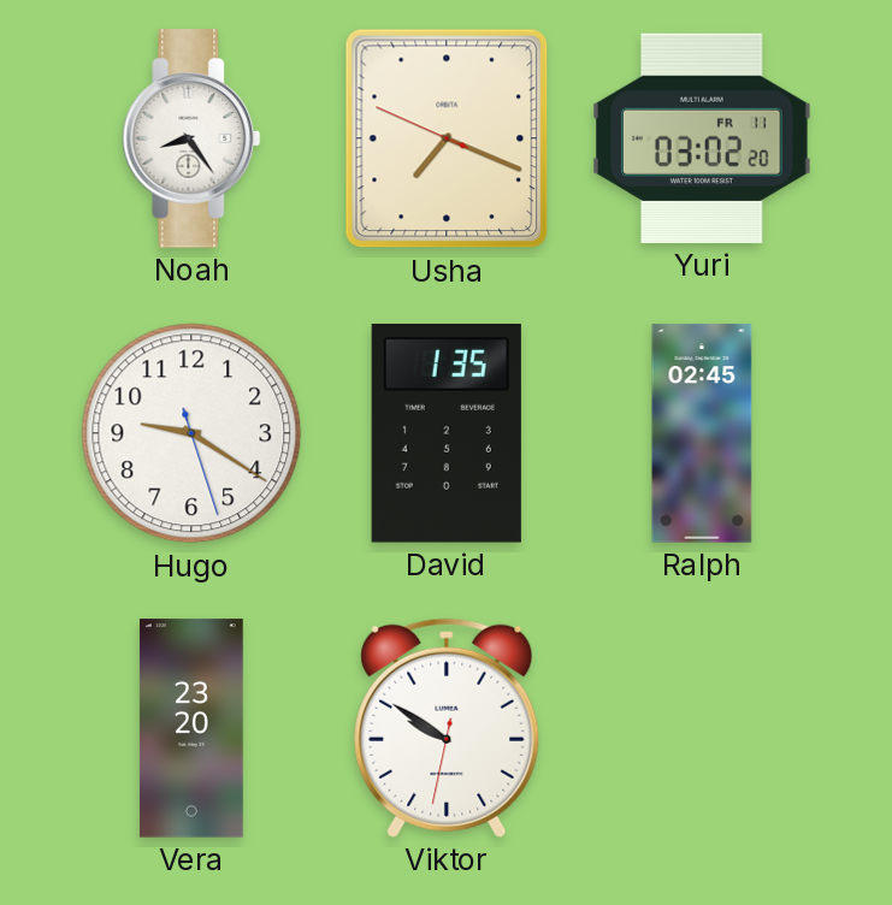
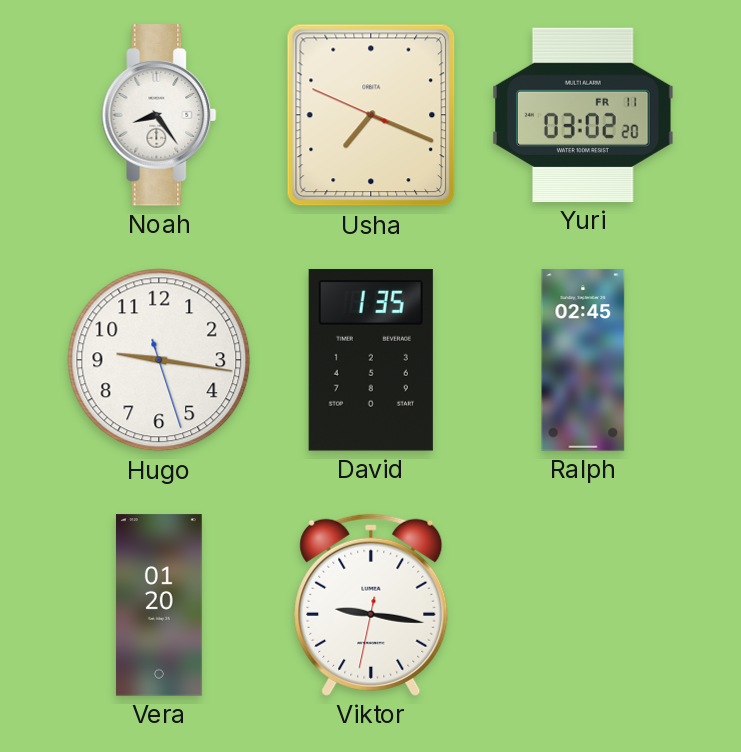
Hugo: 9:20 -> 9:16 (159, 360)
Vera: 23:20 -> 01:20 (159, 605)
Viktor: 9:50 -> 9:16 (371, 605)
